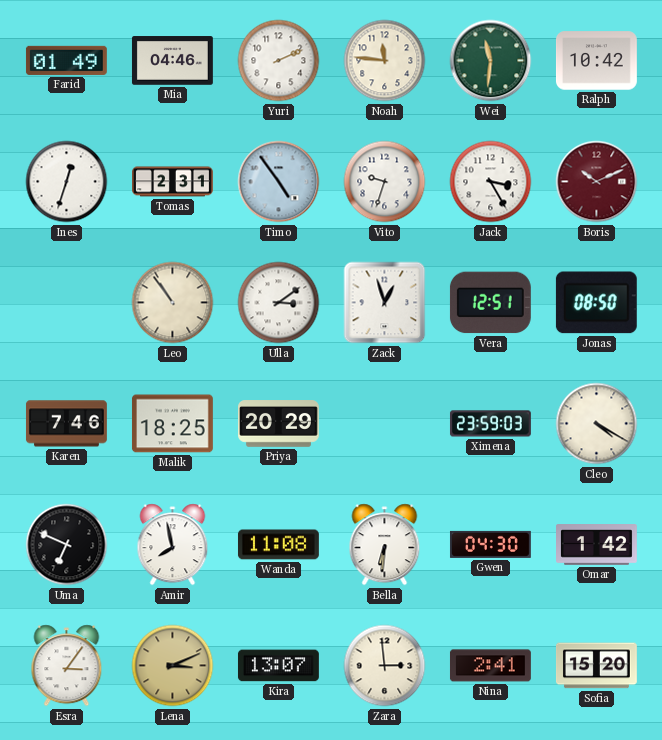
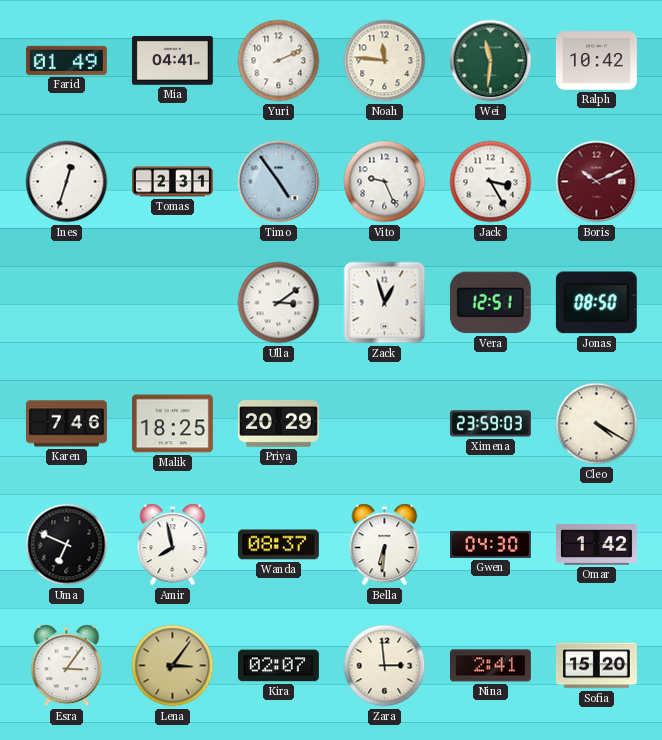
Mia: 04:46 -> 04:41 (172, 61)
Vito: 9:33 -> 9:26 (385, 182)
Leo: 10:54 -> none (173, 303)
Wanda: 11:08 -> 08:37 (278, 545)
Lena: 3:11 -> 3:06 (173, 666)
Kira: 13:07 -> 02:07 (278, 666)
